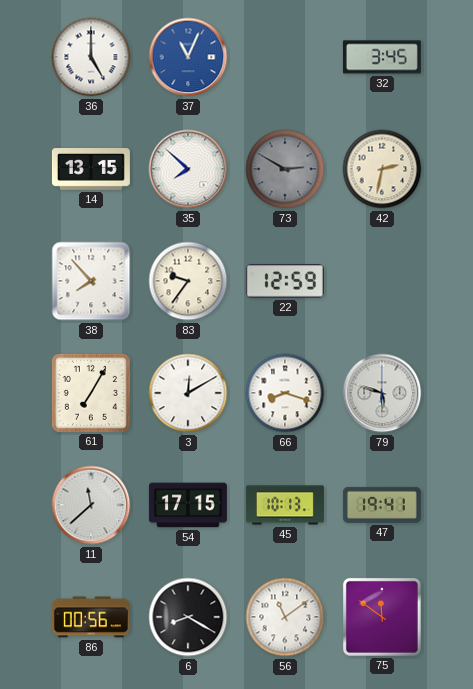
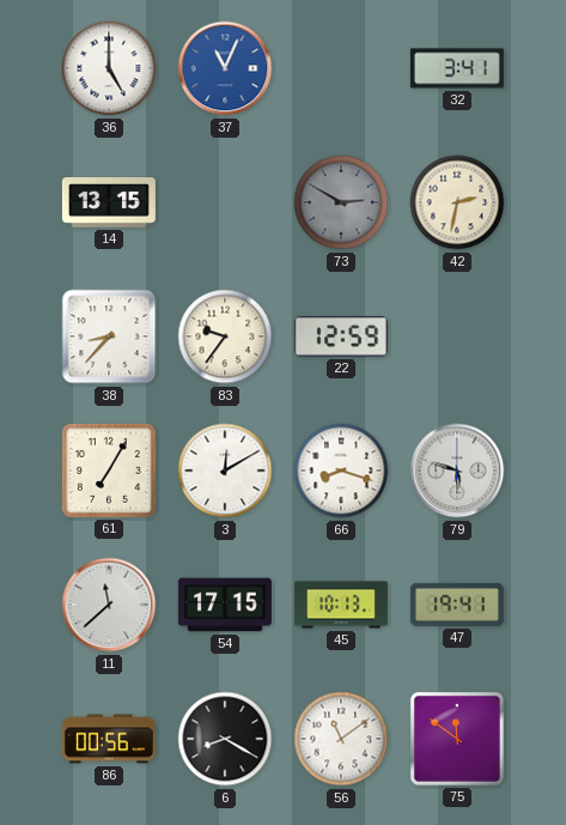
32: 3:45 -> 3:41 (457, 68)
35: 7:52 -> none (188, 169)
38: 7:53 -> 8:37 (109, 336)
